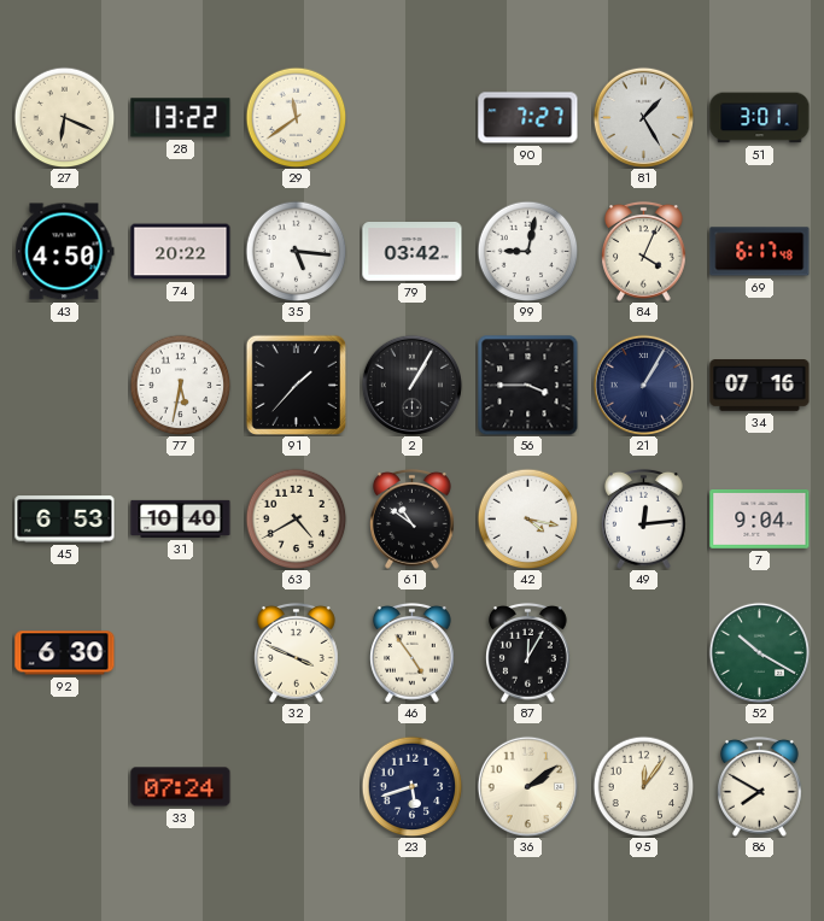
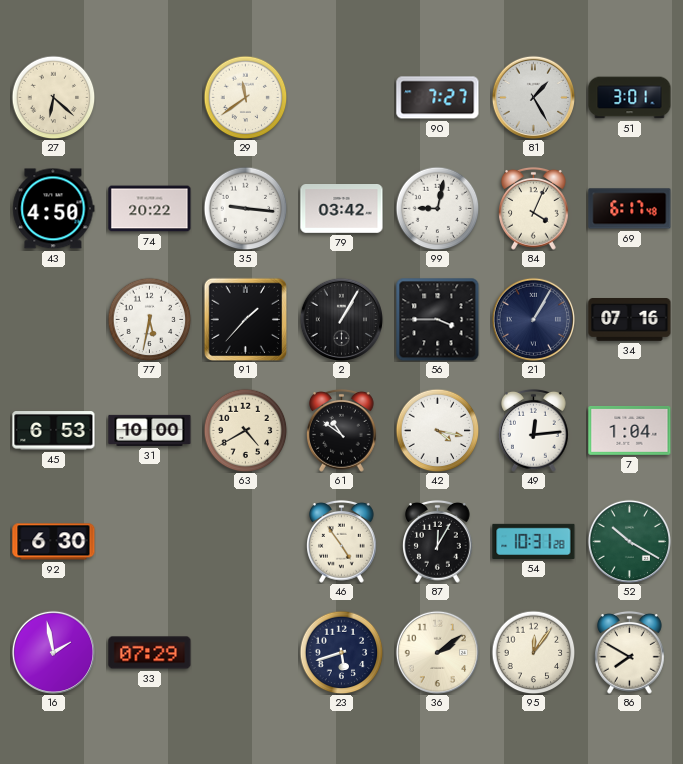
27: 6:19 -> 6:22 (53, 97)
28: 13:22 -> none (181, 118)
35: 5:16 -> 9:16 (245, 208)
31: 10:40 -> 10:00 (150, 430)
7: 9:04 -> 1:04 (630, 431)
32: 3:49 -> none (297, 652)
54: none -> 10:31 (534, 541)
16: none -> 1:58 (53, 652)
33: 07:24 -> 07:29 (150, 653)
